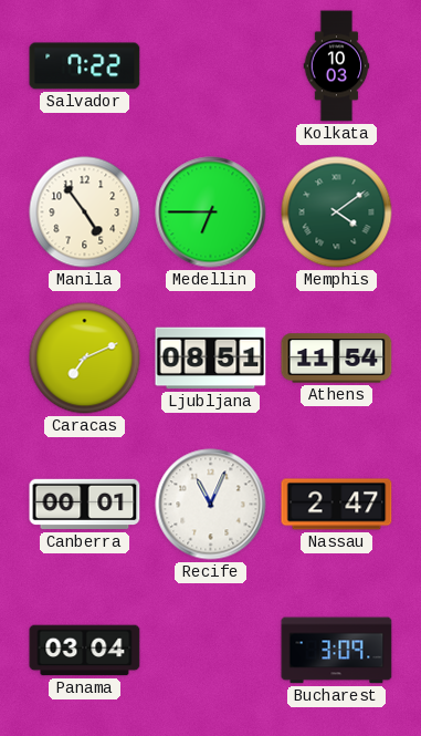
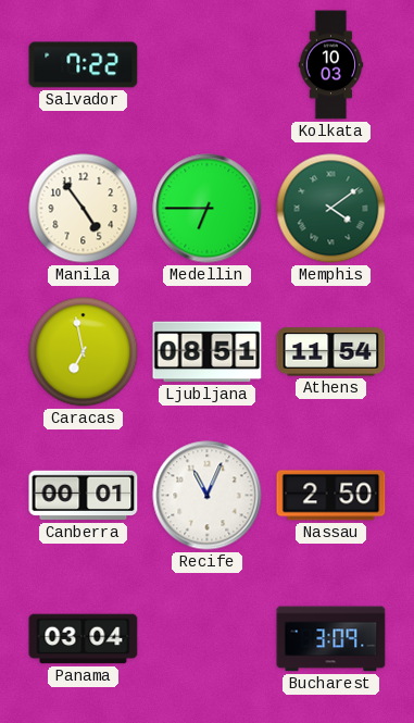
Caracas: 7:11 -> 6:58 (84, 352)
Nassau: 2:47 -> 2:50 (331, 496)
